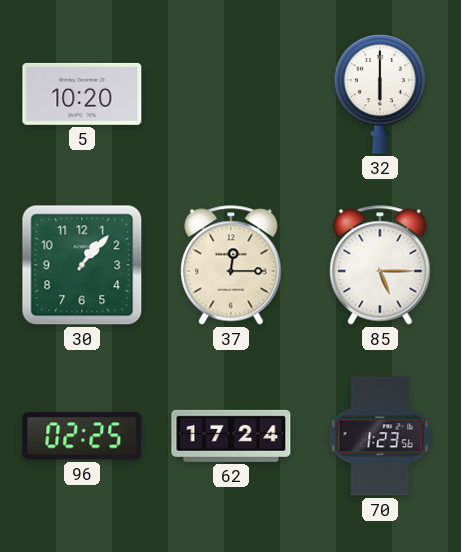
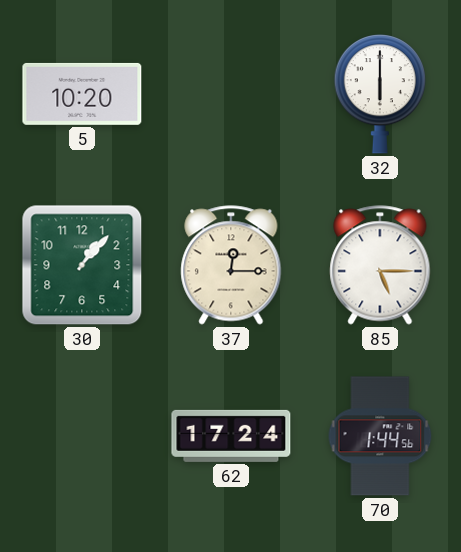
96: 02:25 -> none (82, 436)
70: 1:23 -> 1:44 (380, 436)
